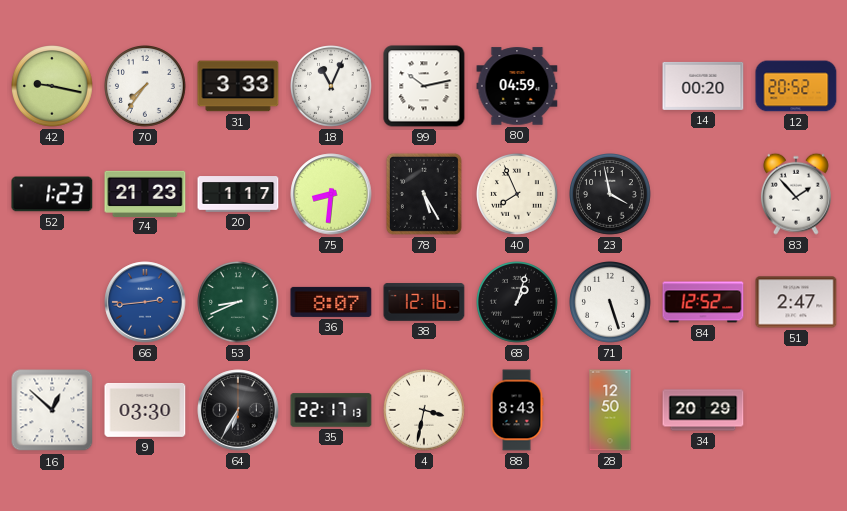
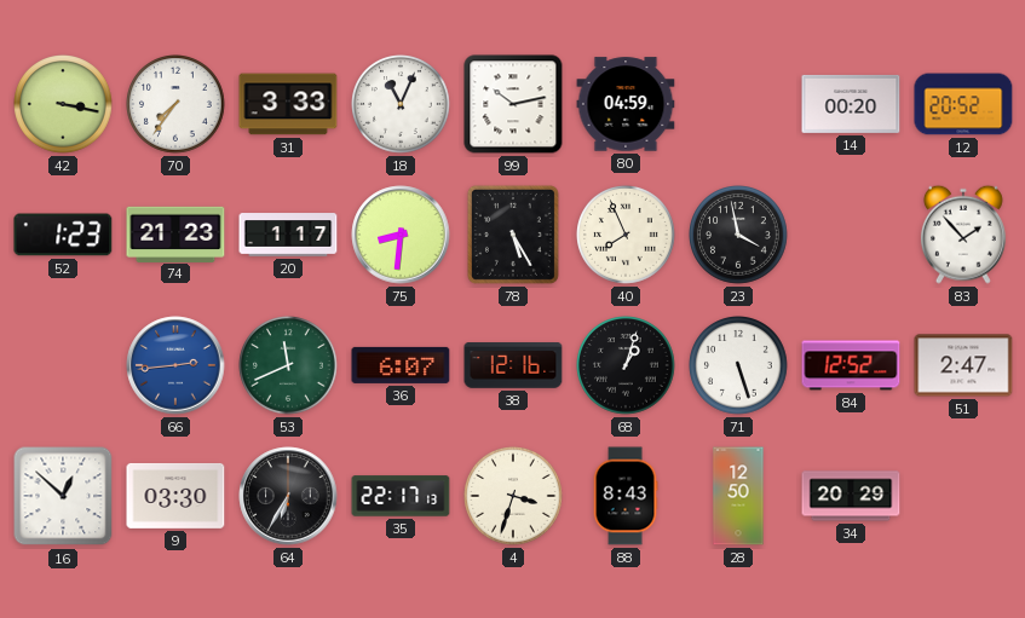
42: 9:17 -> 3:17 (64, 105)
53: 8:41 -> 11:41 (289, 366)
36: 8:07 -> 6:07 (401, 365)
4: 3:32 -> 3:33 (514, 497)
